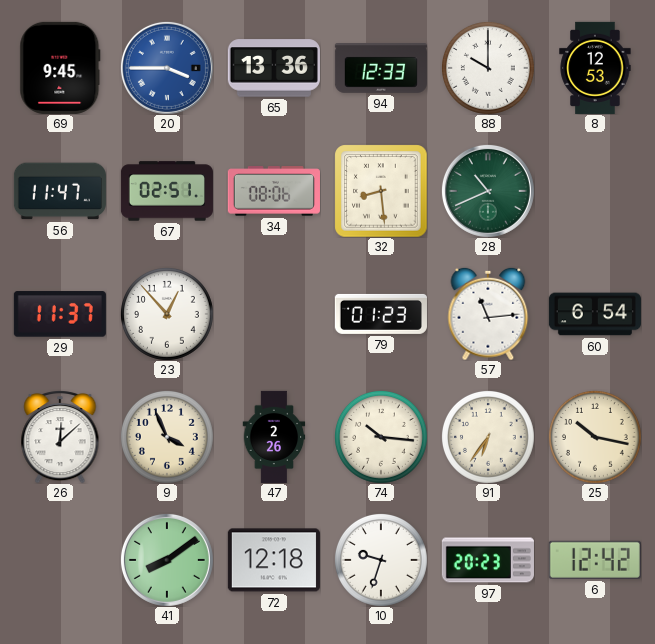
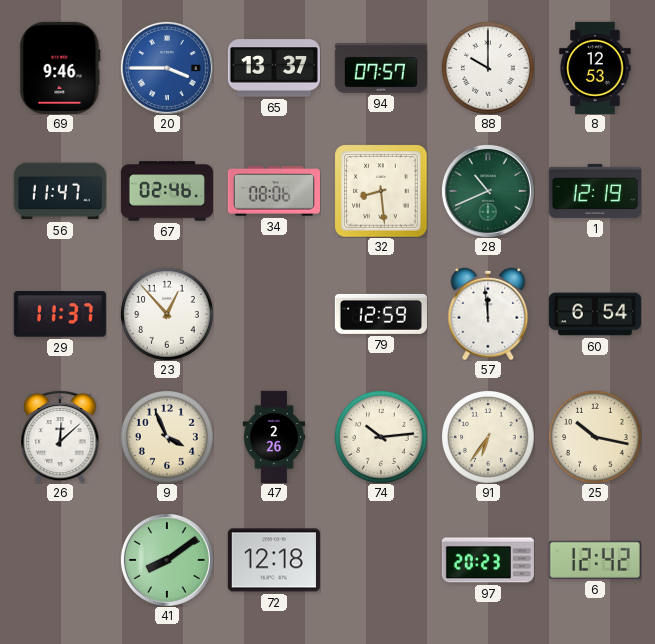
69: 9:45 -> 9:46 (60, 68)
65: 13:36 -> 13:37 (274, 68)
94: 12:33 -> 07:57 (381, 69)
67: 02:51 -> 02:46 (167, 191)
1: none -> 12:19 (595, 191)
79: 01:23 -> 12:59 (381, 314)
57: 11:14 -> 11:59 (488, 314)
74: 10:16 -> 10:14 (381, 437)
10: 9:33 -> none (381, 560)
